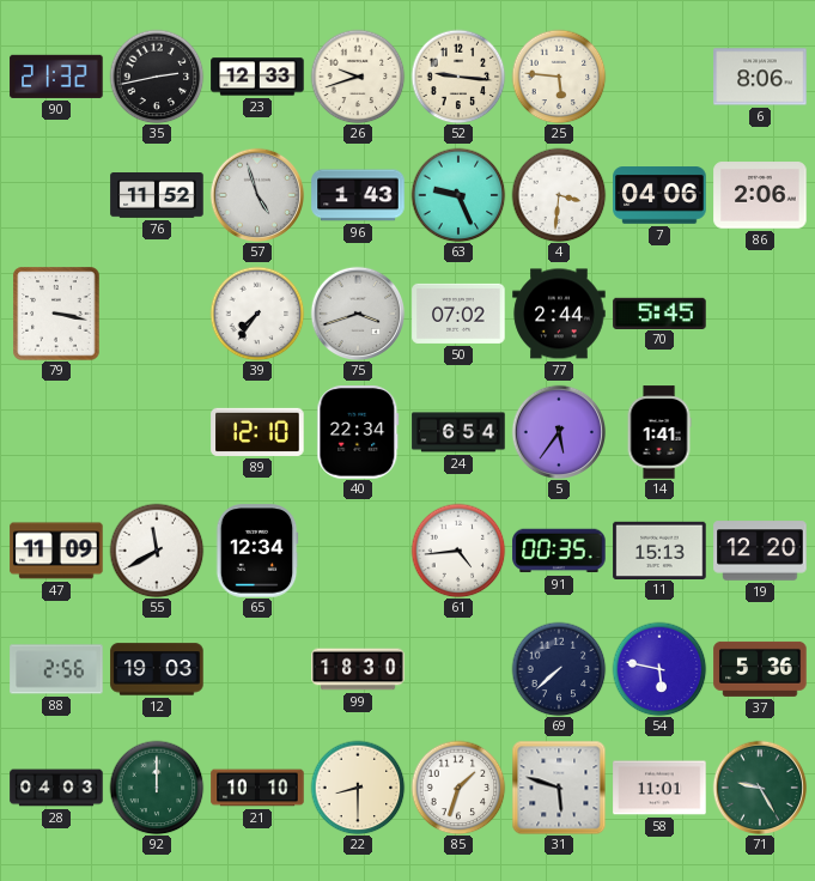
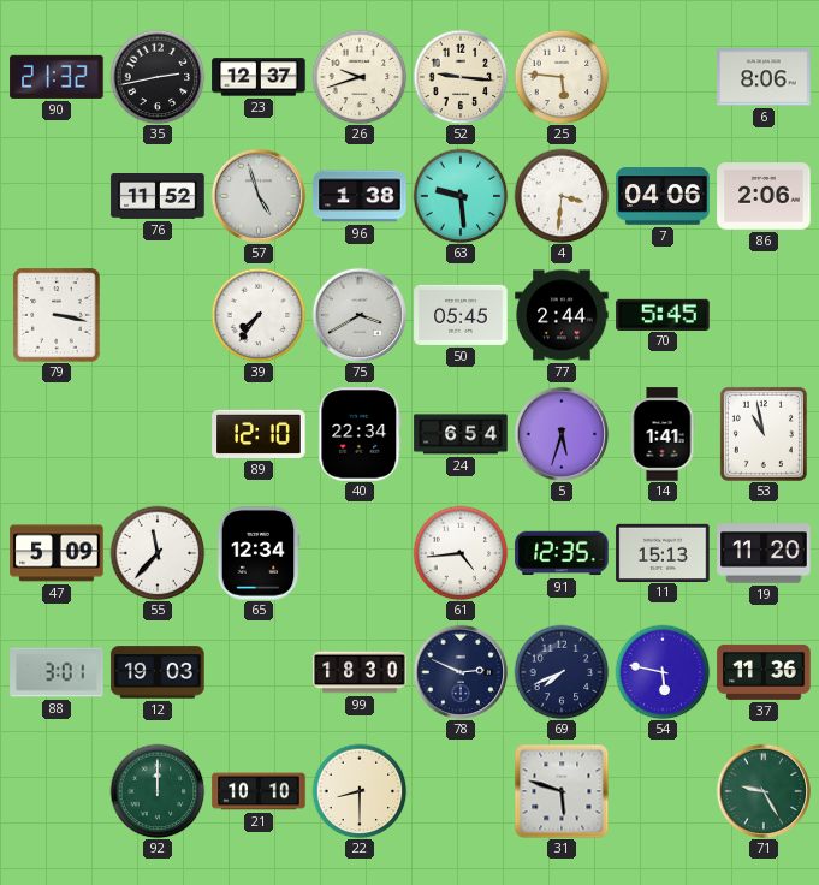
23: 12:33 -> 12:37 (259, 77)
96: 1:43 -> 1:38 (360, 196)
63: 9:26 -> 9:29 (461, 196)
75: 3:42 -> 3:40 (360, 315)
50: 07:02 -> 05:45 (461, 315)
5: 5:36 -> 5:33 (562, 434)
53: none -> 10:58 (764, 434)
47: 11:09 -> 5:09 (57, 553)
55: 11:40 -> 11:37 (158, 553)
91: 00:35 -> 12:35 (562, 553)
19: 12:20 -> 11:20 (764, 553)
88: 2:56 -> 3:01 (57, 672)
78: none -> 2:49 (461, 672)
69: 7:38 -> 7:41 (562, 672)
37: 5:36 -> 11:36 (764, 672)
28: 04:03 -> none (56, 788)
85: 1:33 -> none (458, 788)
58: 11:01 -> none (659, 788)
